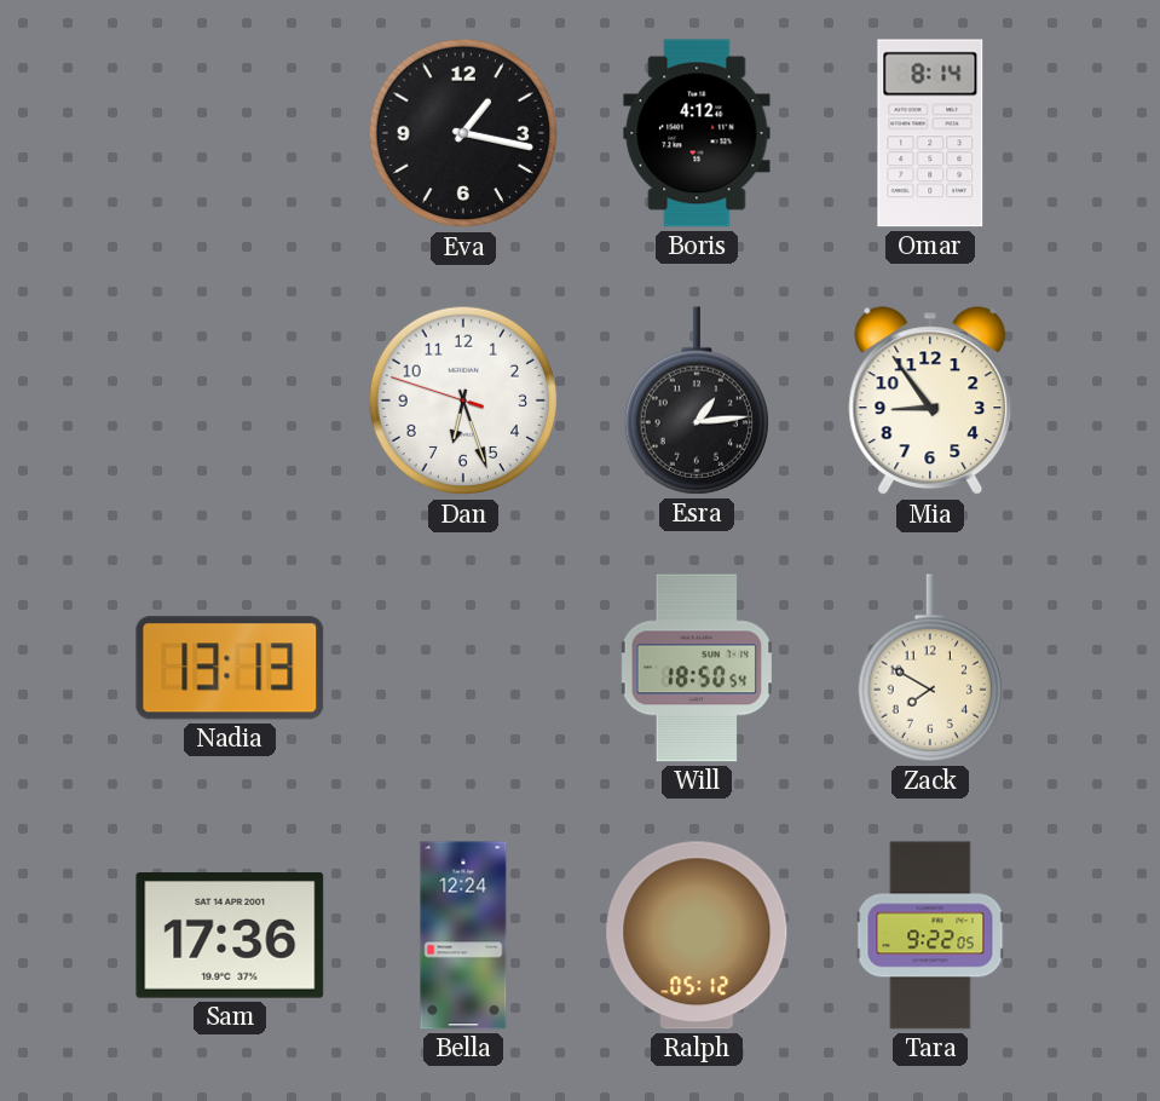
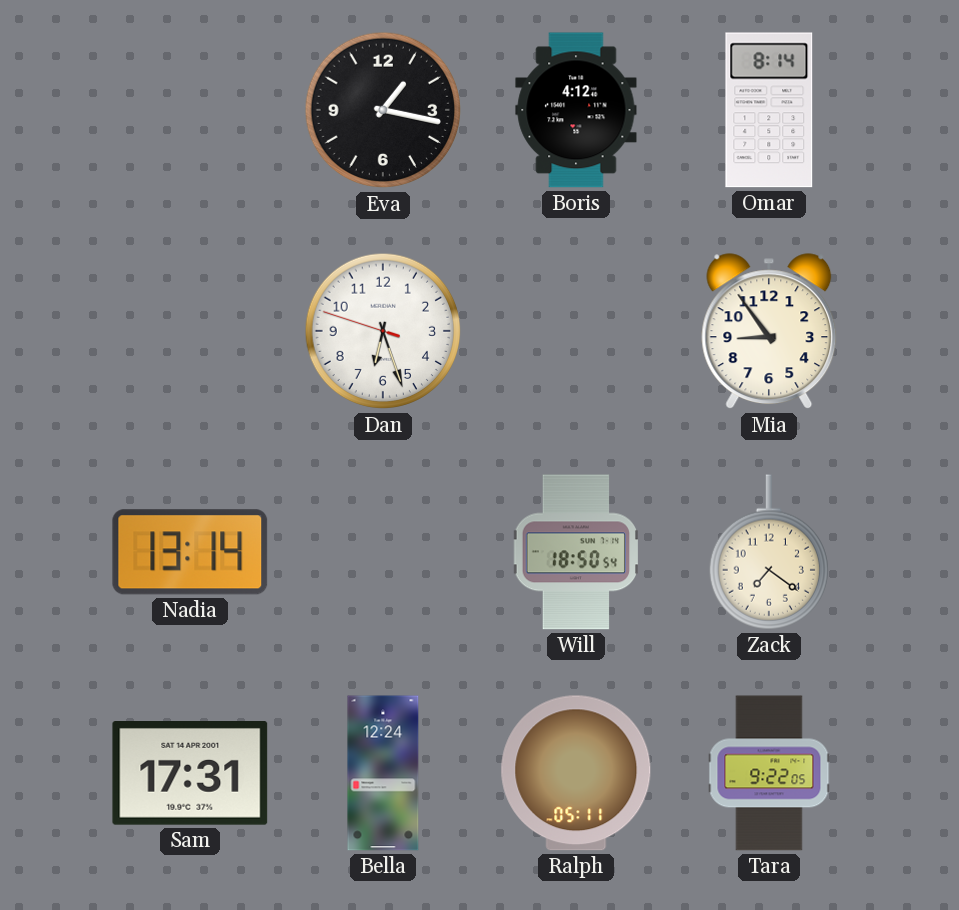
Esra: 1:14 -> none (697, 400)
Nadia: 13:13 -> 13:14 (190, 552)
Zack: 7:50 -> 7:21 (769, 552)
Sam: 17:36 -> 17:31 (190, 774)
Ralph: 05:12 -> 05:11 (576, 773)
